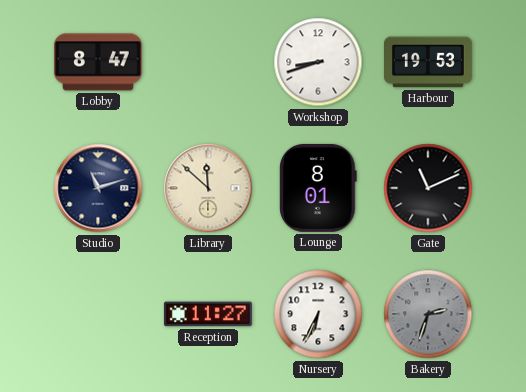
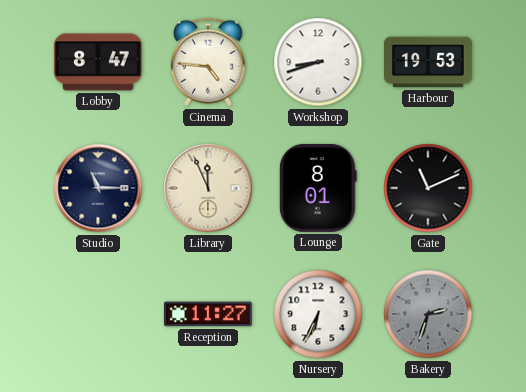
Cinema: none -> 4:46 (208, 62)
Studio: 11:12 -> 11:15 (98, 188)
Library: 11:52 -> 11:56 (208, 188)
